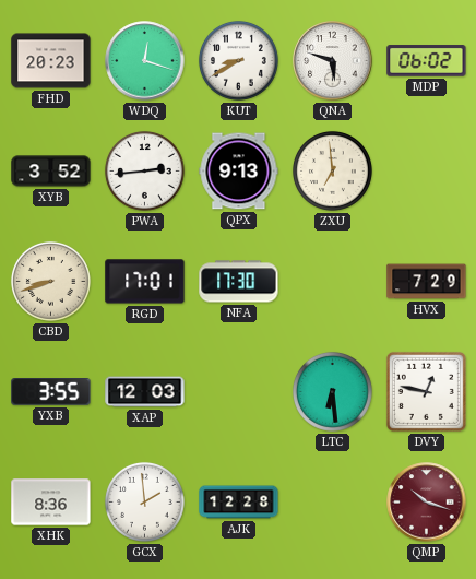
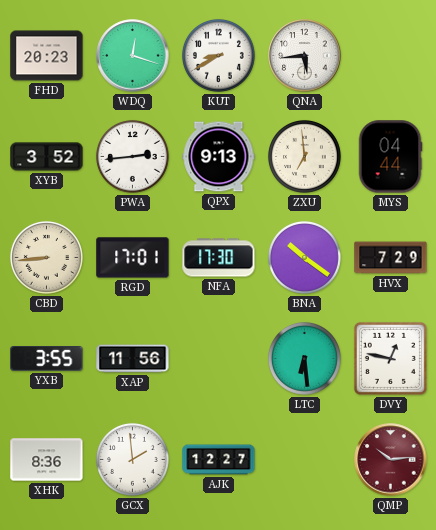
QNA: 5:48 -> 5:44 (305, 56)
MDP: 06:02 -> none (427, 61)
MYS: none -> 04:44 (390, 157)
CBD: 8:42 -> 8:44 (47, 258)
BNA: none -> 10:21 (305, 258)
XAP: 12:03 -> 11:56 (133, 359)
AJK: 12:28 -> 12:27 (219, 460)
QMP: 10:18 -> 10:14 (391, 460)
